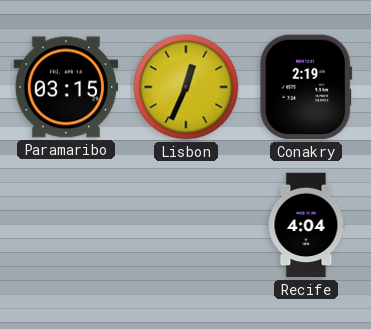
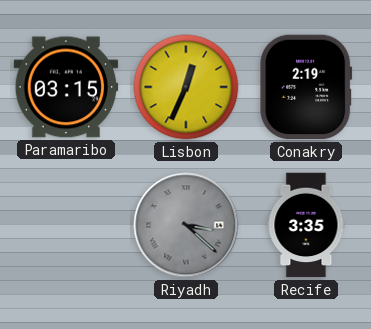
Riyadh: none -> 3:22 (186, 225)
Recife: 4:04 -> 3:35 (306, 225)
